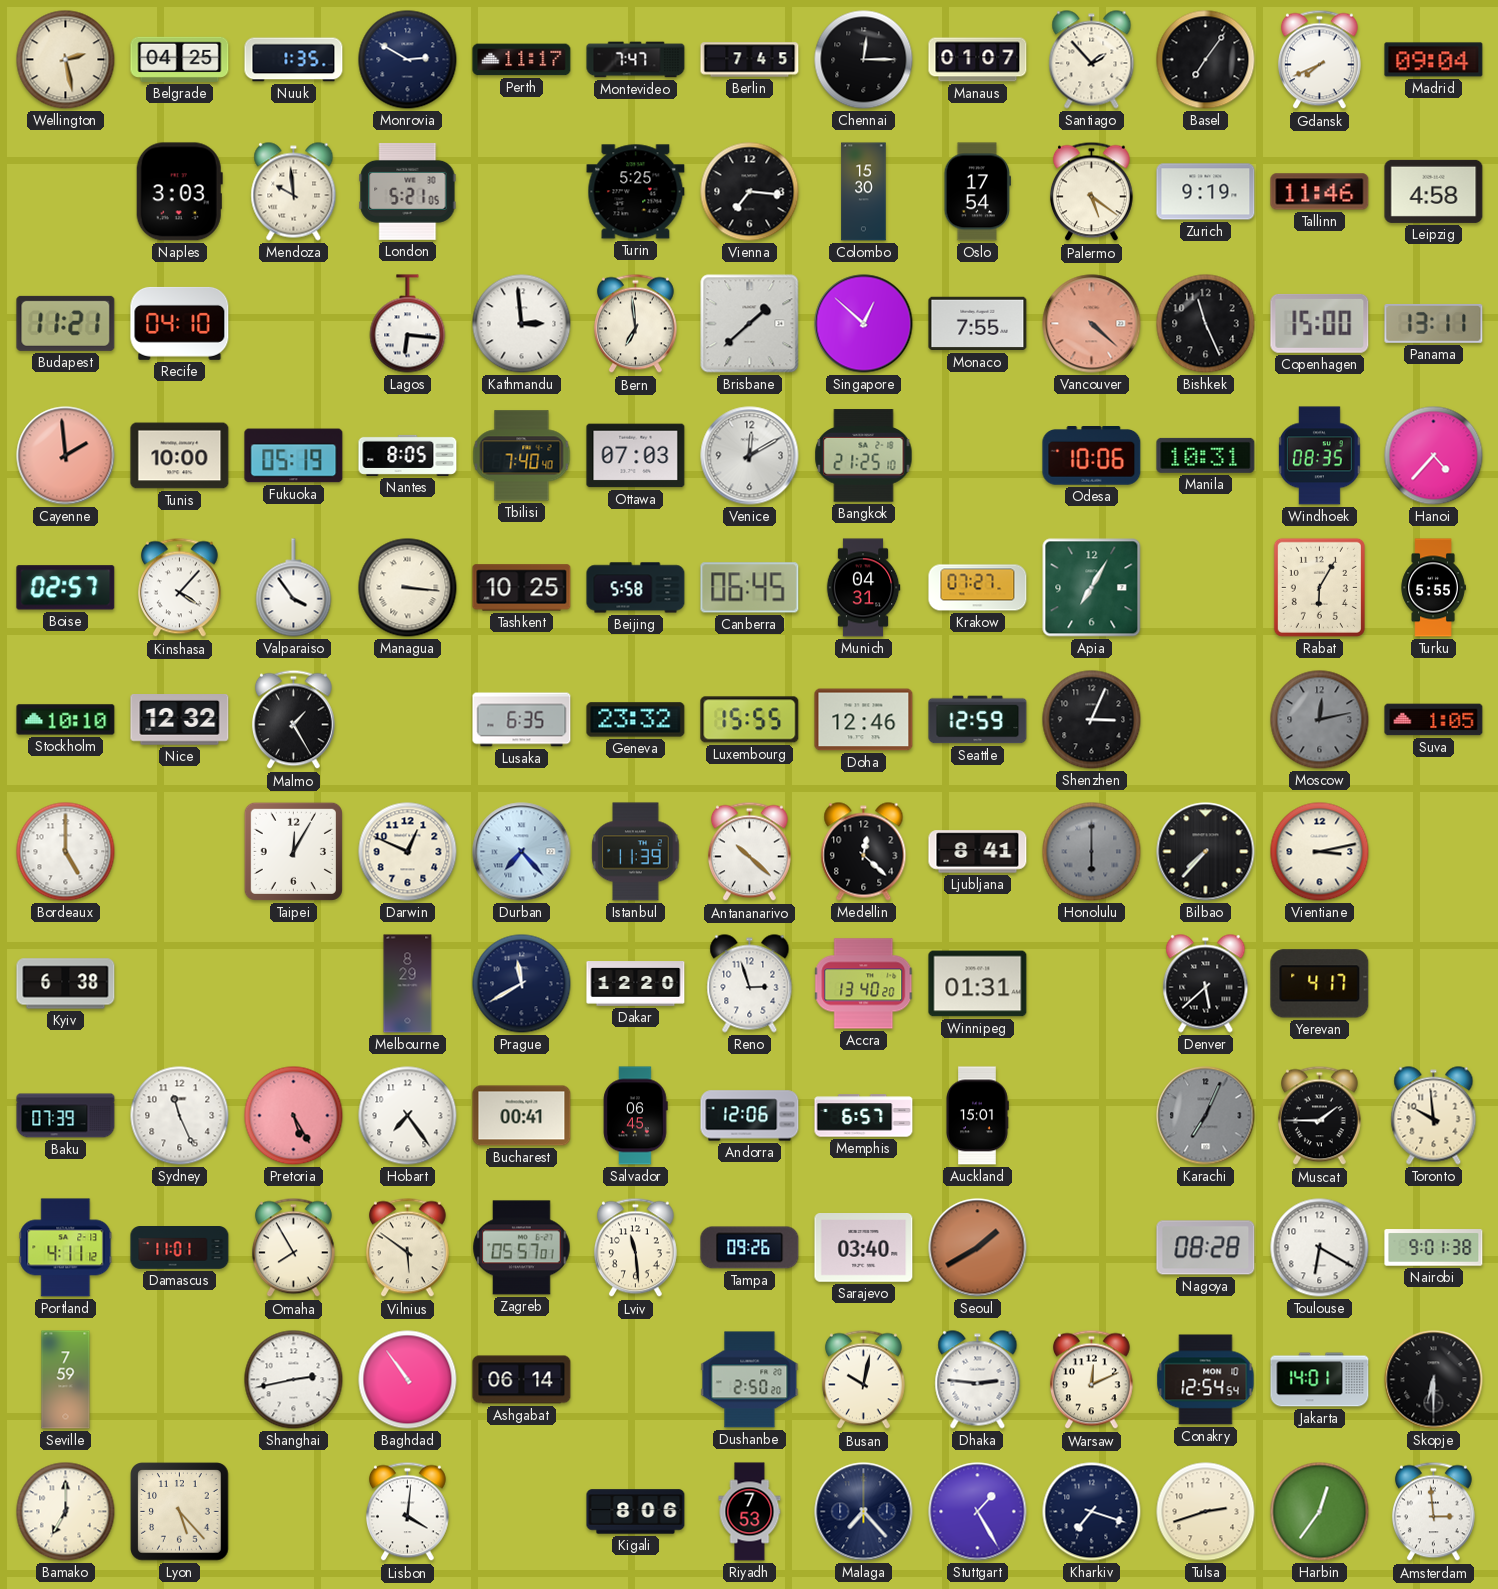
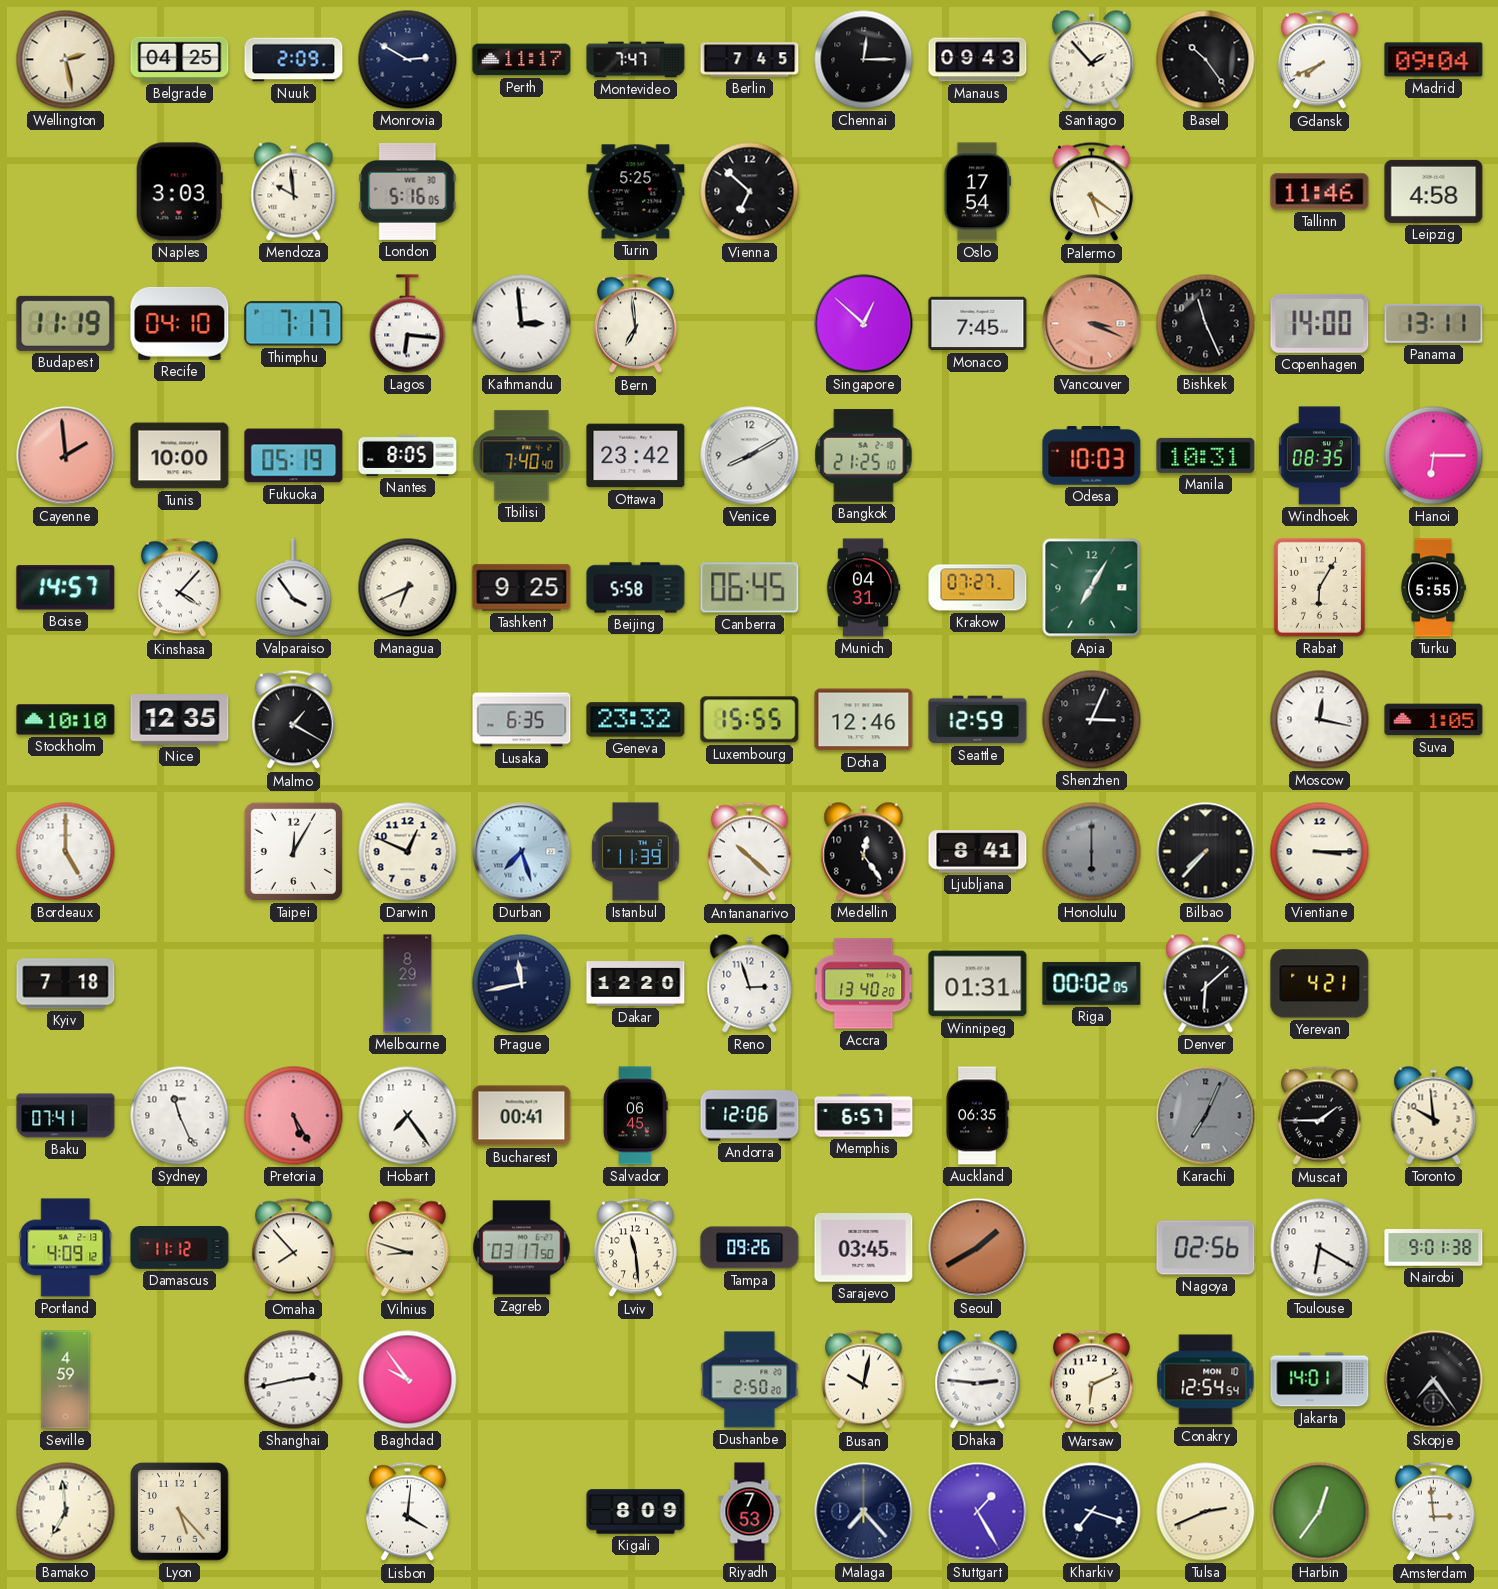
Nuuk: 1:35 -> 2:09 (294, 60)
Manaus: 01:07 -> 09:43 (978, 60)
Basel: 7:06 -> 10:24 (1206, 60)
London: 5:21 -> 5:16 (408, 191)
Vienna: 7:16 -> 6:52 (750, 192)
Colombo: 15:30 -> none (864, 192)
Zurich: 9:19 -> none (1206, 192)
Budapest: 11:21 -> 11:19 (66, 323)
Thimphu: none -> 7:17 (294, 324)
Brisbane: 1:38 -> none (750, 324)
Monaco: 7:55 -> 7:45 (978, 324)
Vancouver: 4:22 -> 3:19 (1092, 324)
Copenhagen: 15:00 -> 14:00 (1320, 323)
Ottawa: 07:03 -> 23:42 (636, 456)
Venice: 12:10 -> 8:10 (750, 456)
Odesa: 10:06 -> 10:03 (1092, 456)
Hanoi: 4:37 -> 6:15 (1434, 456)
Boise: 02:57 -> 14:57 (66, 588)
Managua: 3:16 -> 6:41 (408, 588)
Tashkent: 10:25 -> 9:25 (522, 588)
Nice: 12:32 -> 12:35 (180, 720)
Malmo: 1:25 -> 1:20 (293, 720)
Moscow: 12:13 -> 12:17 (1320, 720)
Moscow dial: grey -> white (1320, 720)
Durban: 7:23 -> 7:27 (522, 852)
Medellin: 12:22 -> 12:24 (864, 852)
Vientiane: 3:13 -> 3:15 (1320, 852)
Kyiv: 6:38 -> 7:18 (66, 984)
Prague: 11:40 -> 11:43 (522, 984)
Riga: none -> 00:02 (1092, 983)
Denver: 5:38 -> 6:08 (1206, 984)
Yerevan: 4:17 -> 4:21 (1320, 984)
Baku: 07:39 -> 07:41 (66, 1116)
Auckland: 15:01 -> 06:35 (977, 1116)
Portland: 4:11 -> 4:09 (66, 1248)
Damascus: 11:01 -> 11:12 (180, 1248)
Omaha: 7:55 -> 7:53 (293, 1248)
Vilnius: 5:51 -> 8:48 (407, 1248)
Zagreb: 05:57 -> 03:17 (522, 1248)
Sarajevo: 03:40 -> 03:45 (864, 1248)
Nagoya: 08:28 -> 02:56 (1206, 1248)
Seville: 7:59 -> 4:59 (66, 1380)
Baghdad: 10:54 -> 9:54 (408, 1380)
Ashgabat: 06:14 -> none (522, 1380)
Warsaw: 12:11 -> 6:11 (1091, 1380)
Skopje: 6:30 -> 7:24 (1434, 1380)
Bamako: 7:00 -> 6:59 (66, 1512)
Kigali: 8:06 -> 8:09 (636, 1512)
Tulsa: 2:42 -> 2:41 (1206, 1512)
